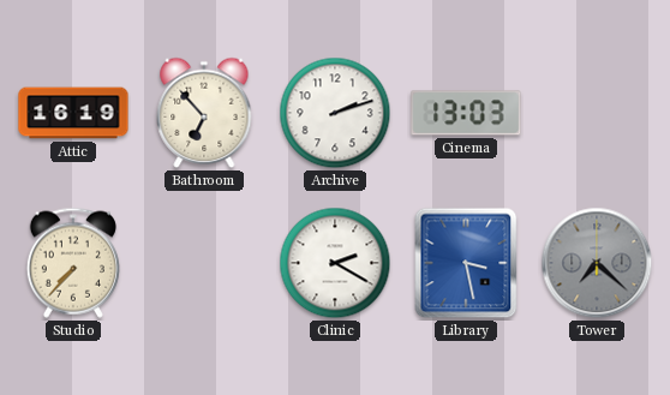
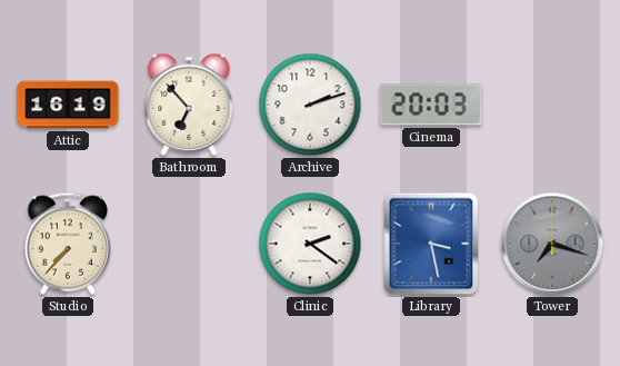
Cinema: 13:03 -> 20:03 (431, 105)
Clinic: 2:20 -> 2:21 (310, 244)
Tower: 7:22 -> 7:18 (552, 244)
